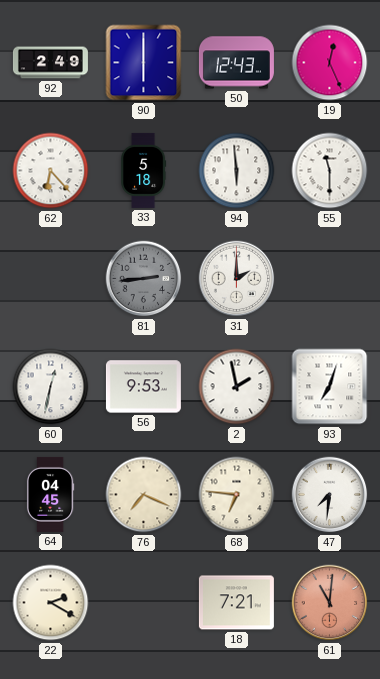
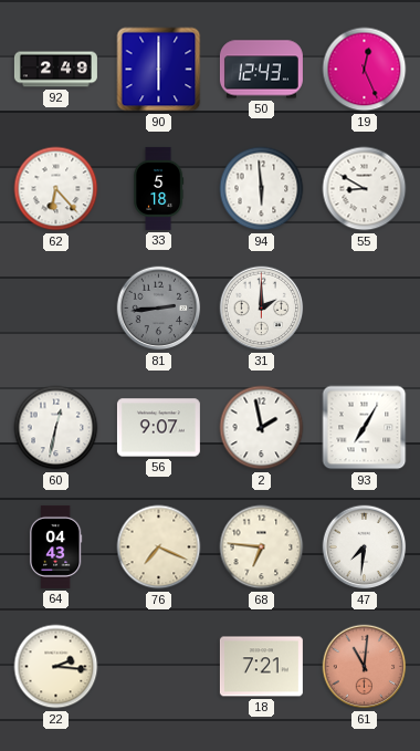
55: 11:30 -> 8:50 (365, 189)
56: 9:53 -> 9:07 (158, 428)
93: 7:03 -> 7:05 (365, 428)
64: 04:45 -> 04:43 (55, 546)
22: 2:20 -> 2:16 (56, 667)
